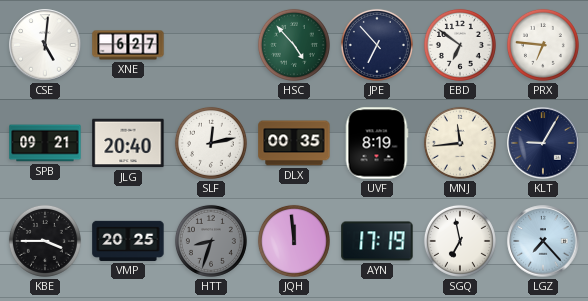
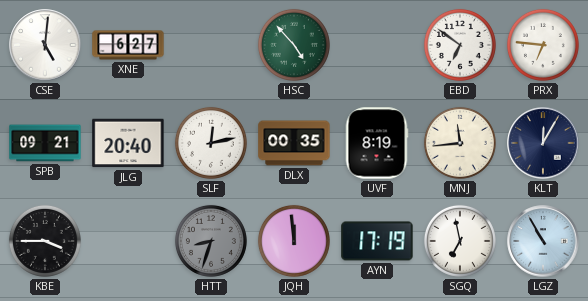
JPE: 6:53 -> none (377, 45)
KLT: 9:05 -> 12:05 (543, 143)
VMP: 20:25 -> none (128, 241)
LGZ: 7:23 -> 10:55 (543, 241)
